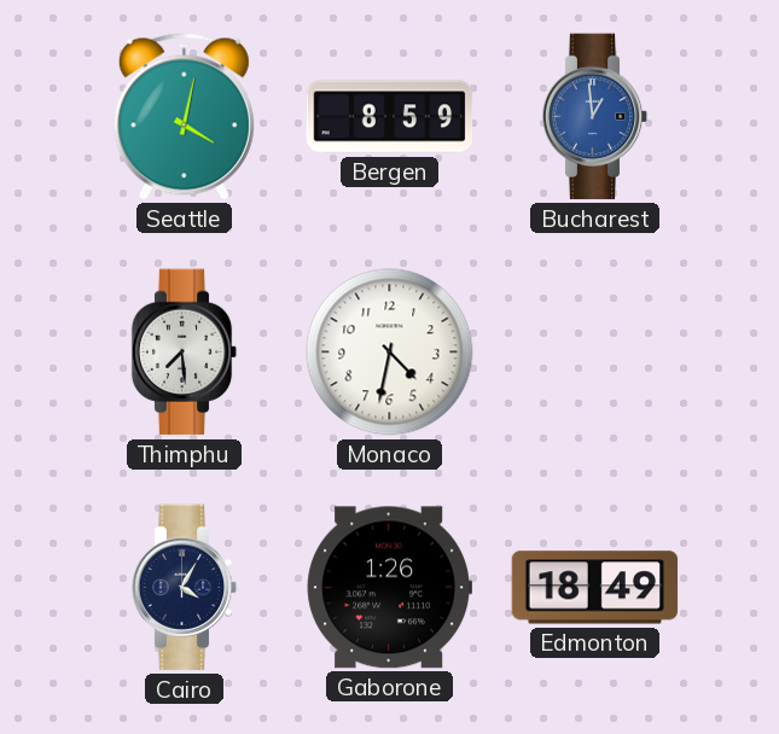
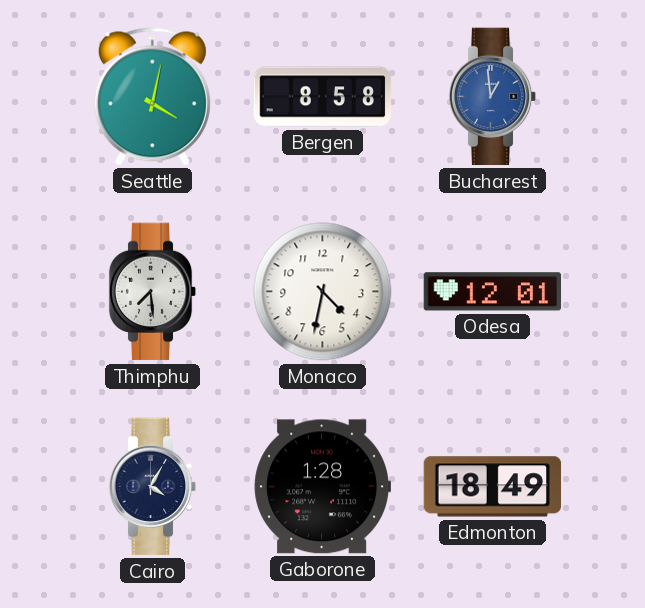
Bergen: 8:59 -> 8:58 (323, 97)
Odesa: none -> 12:01 (493, 292)
Gaborone: 1:26 -> 1:28 (322, 487)
